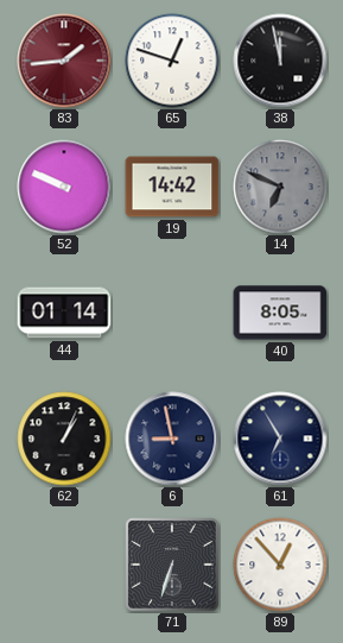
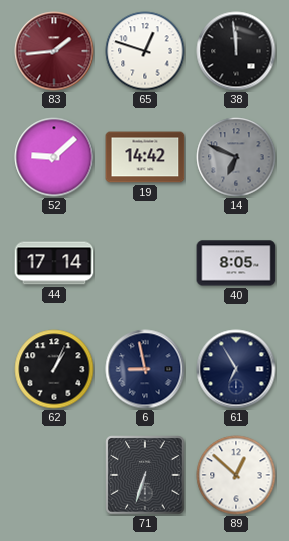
38: 11:58 -> 11:59 (236, 51)
52: 9:49 -> 9:08 (54, 157)
44: 01:14 -> 17:14 (54, 263)
89: 12:53 -> 12:52 (236, 475)
